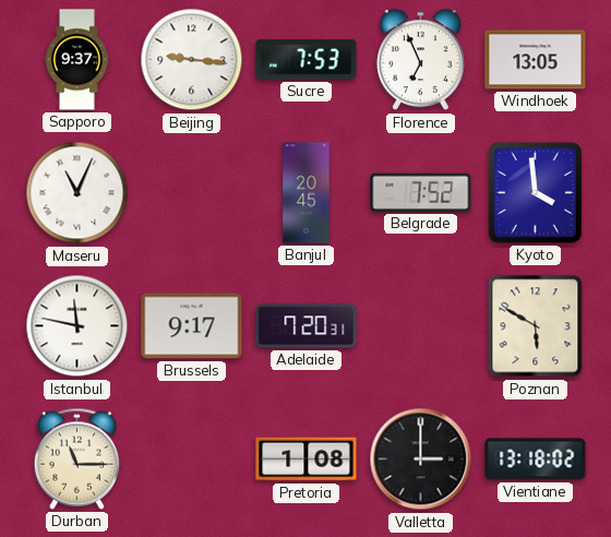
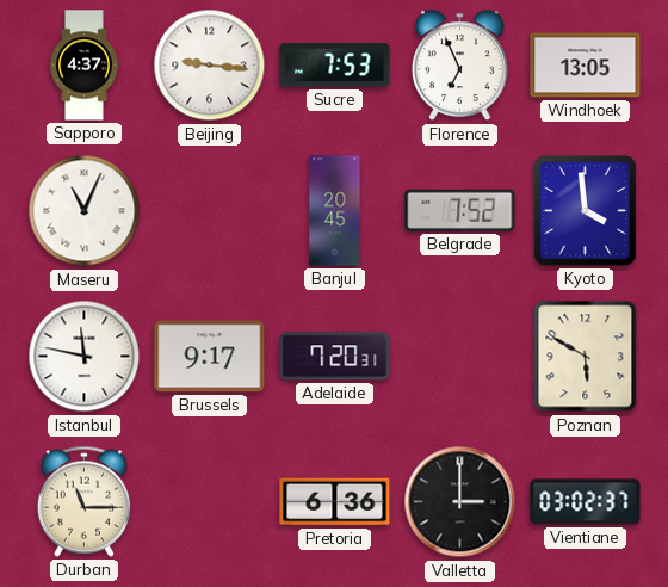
Sapporo: 9:37 -> 4:37 (85, 66)
Pretoria: 1:08 -> 6:36 (335, 502)
Vientiane: 13:18 -> 03:02 (586, 502)
